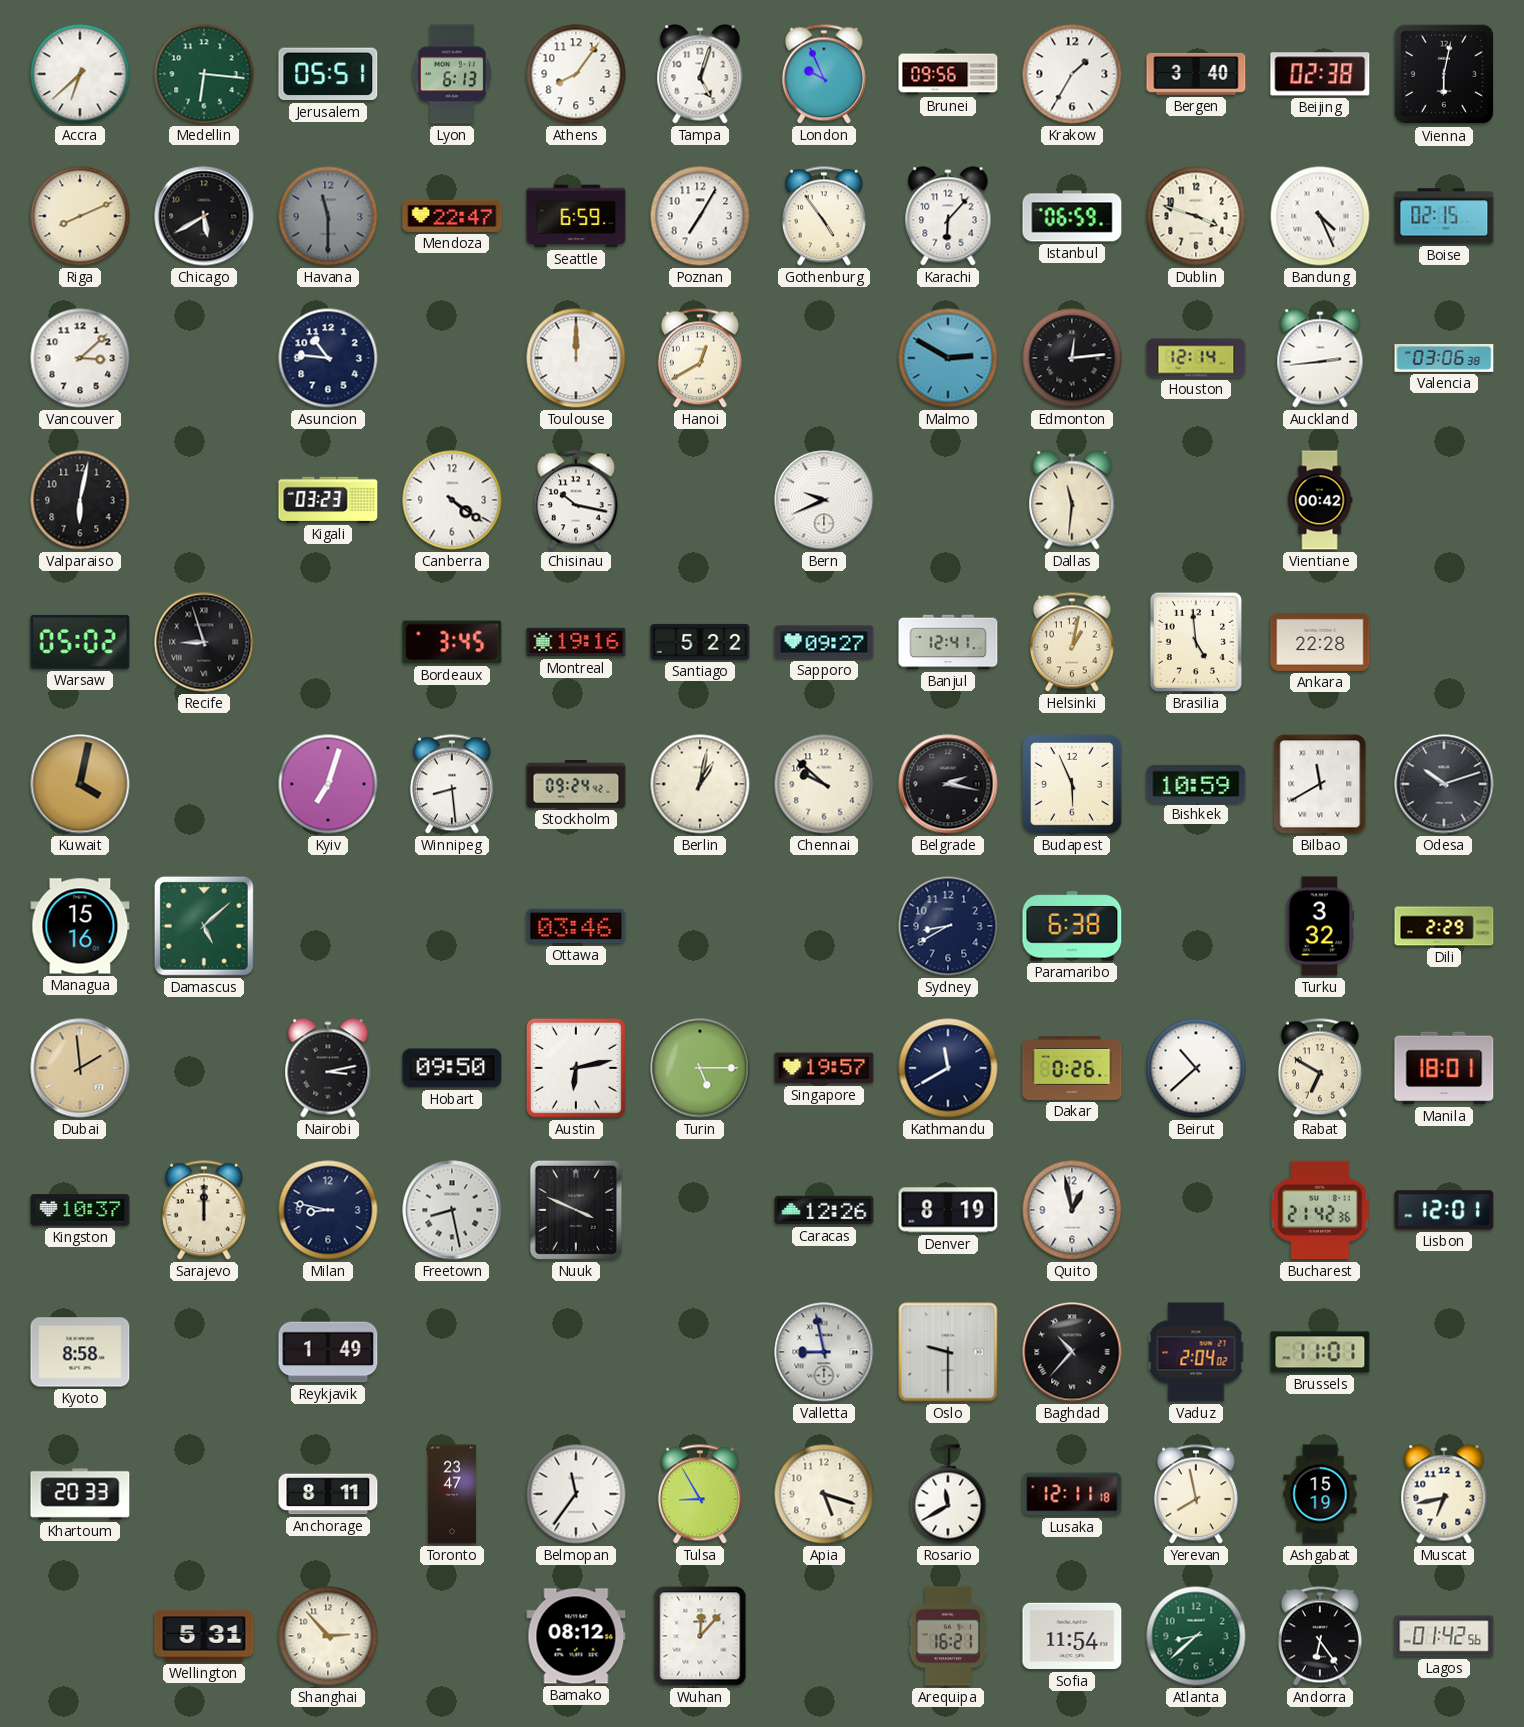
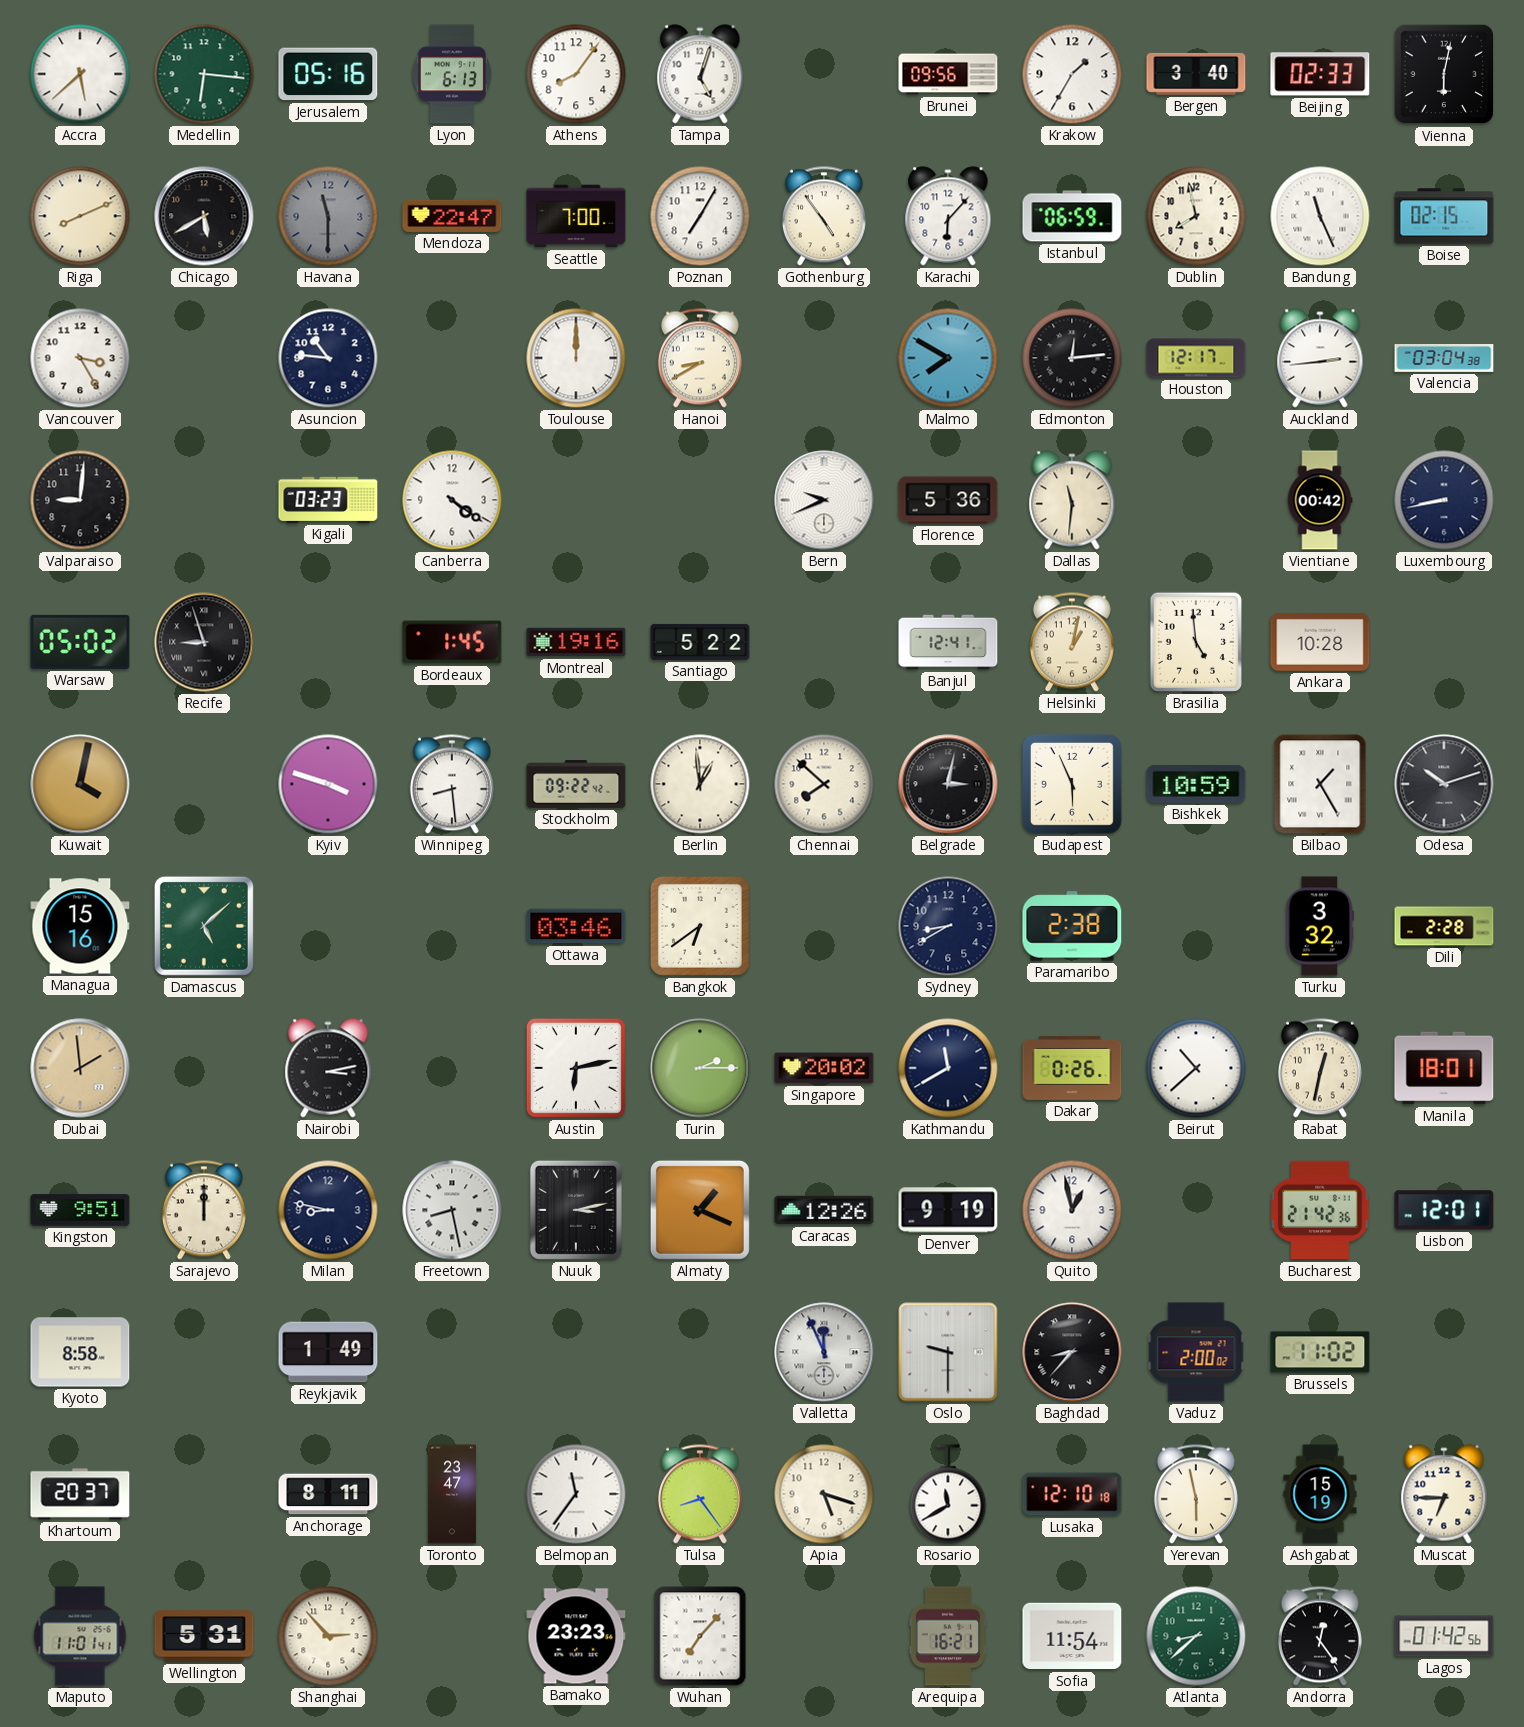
Accra: 6:38 -> 5:38 (80, 74)
Jerusalem: 05:51 -> 05:16 (328, 74)
London: 9:56 -> none (824, 74)
Beijing: 02:38 -> 02:33 (1320, 74)
Seattle: 6:59 -> 7:00 (576, 216)
Dublin: 3:48 -> 7:58 (1196, 216)
Bandung: 4:26 -> 11:26 (1320, 216)
Vancouver: 3:08 -> 3:25 (80, 358)
Hanoi: 12:40 -> 8:40 (700, 358)
Malmo: 2:50 -> 7:50 (948, 358)
Houston: 12:14 -> 12:17 (1196, 358)
Valencia: 03:06 -> 03:04 (1444, 359)
Valparaiso: 6:02 -> 9:01 (80, 500)
Chisinau: 10:17 -> none (576, 500)
Florence: none -> 5:36 (948, 500)
Luxembourg: none -> 8:43 (1444, 500)
Bordeaux: 3:45 -> 1:45 (452, 642)
Sapporo: 09:27 -> none (824, 642)
Ankara: 22:28 -> 10:28 (1320, 642)
Kyiv: 7:03 -> 3:48 (328, 784)
Stockholm: 09:24 -> 09:22 (576, 785)
Berlin: 1:02 -> 12:59 (700, 784)
Chennai: 9:52 -> 7:52 (824, 784)
Belgrade: 2:17 -> 3:02 (948, 784)
Bilbao: 11:40 -> 1:25 (1320, 784)
Bangkok: none -> 6:39 (700, 926)
Paramaribo: 6:38 -> 2:38 (1072, 926)
Dili: 2:29 -> 2:28 (1444, 926)
Hobart: 09:50 -> none (452, 1068)
Turin: 5:15 -> 2:15 (700, 1068)
Singapore: 19:57 -> 20:02 (824, 1068)
Rabat: 6:50 -> 12:32 (1320, 1068)
Kingston: 10:37 -> 9:51 (80, 1210)
Nuuk: 3:49 -> 3:13 (576, 1210)
Almaty: none -> 1:19 (700, 1210)
Denver: 8:19 -> 9:19 (948, 1210)
Valletta: 8:58 -> 11:56 (824, 1352)
Baghdad: 10:37 -> 8:37 (1072, 1352)
Vaduz: 2:04 -> 2:00 (1196, 1352)
Brussels: 11:01 -> 11:02 (1320, 1352)
Khartoum: 20:33 -> 20:37 (80, 1494)
Tulsa: 8:55 -> 8:24 (700, 1494)
Lusaka: 12:11 -> 12:10 (1072, 1494)
Yerevan: 7:58 -> 5:58 (1196, 1494)
Muscat: 6:43 -> 6:45 (1444, 1494)
Maputo: none -> 11:01 (80, 1636)
Bamako: 08:12 -> 23:23 (576, 1636)
Wuhan: 12:07 -> 7:07 (700, 1636)
Andorra: 6:24 -> 12:24 (1320, 1636)
